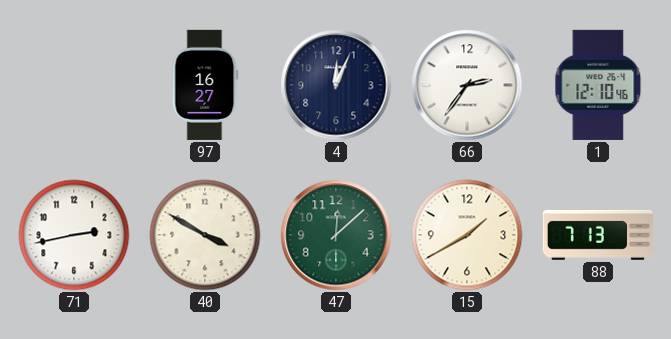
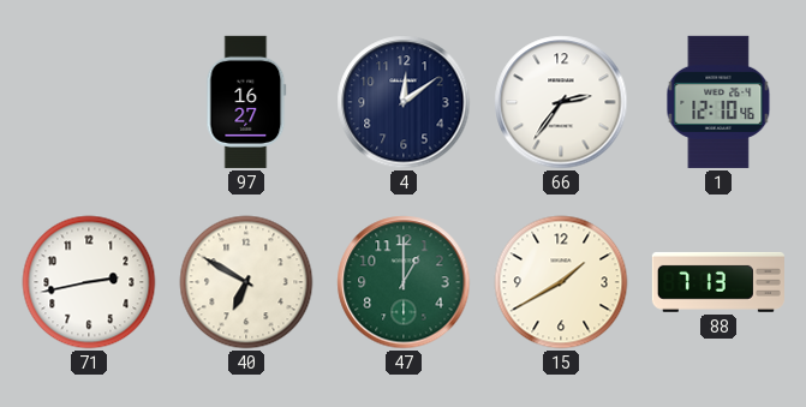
4: 12:04 -> 12:09 (404, 102)
40: 3:50 -> 6:50 (246, 282)
47: 12:08 -> 1:00 (404, 282)
